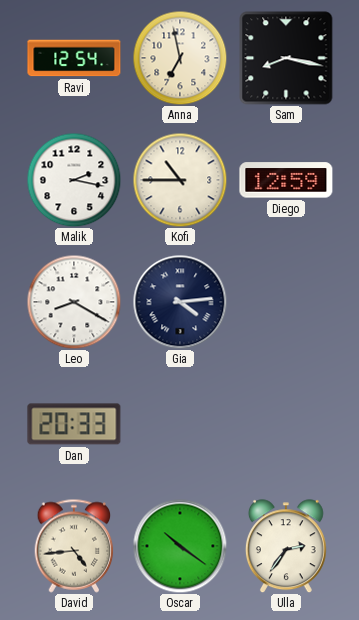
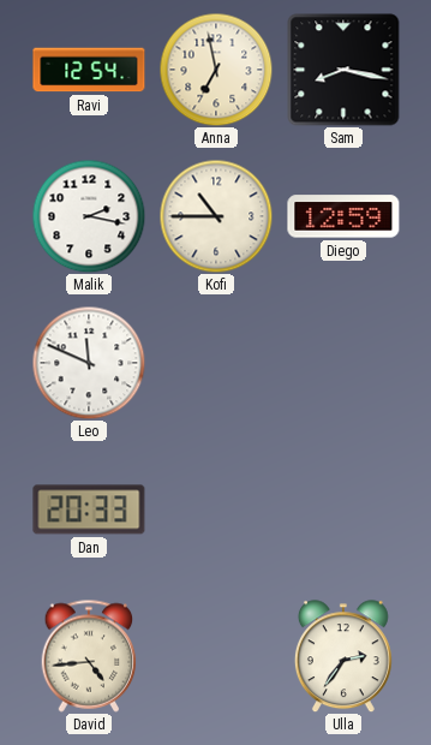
Leo: 8:20 -> 11:49 (89, 363)
Gia: 4:14 -> none (180, 302)
Oscar: 10:21 -> none (180, 546)
